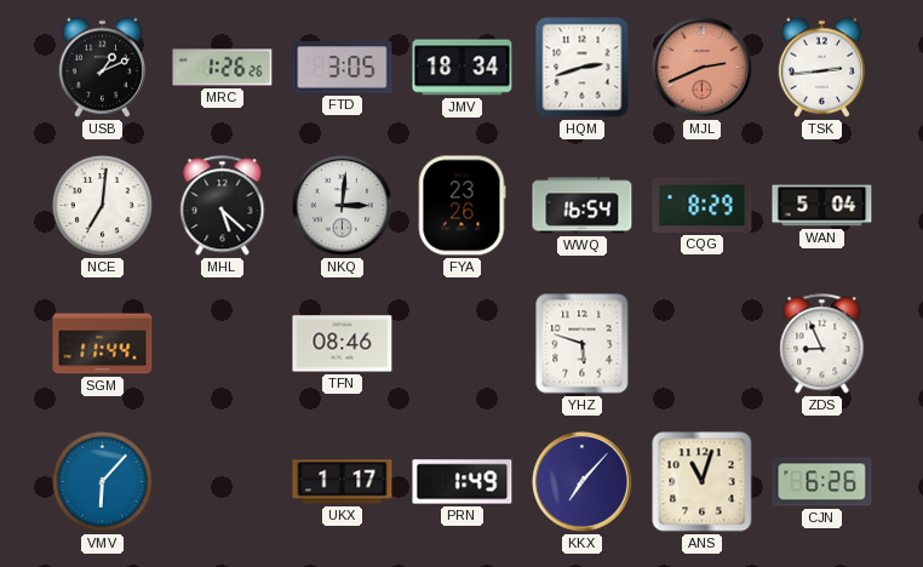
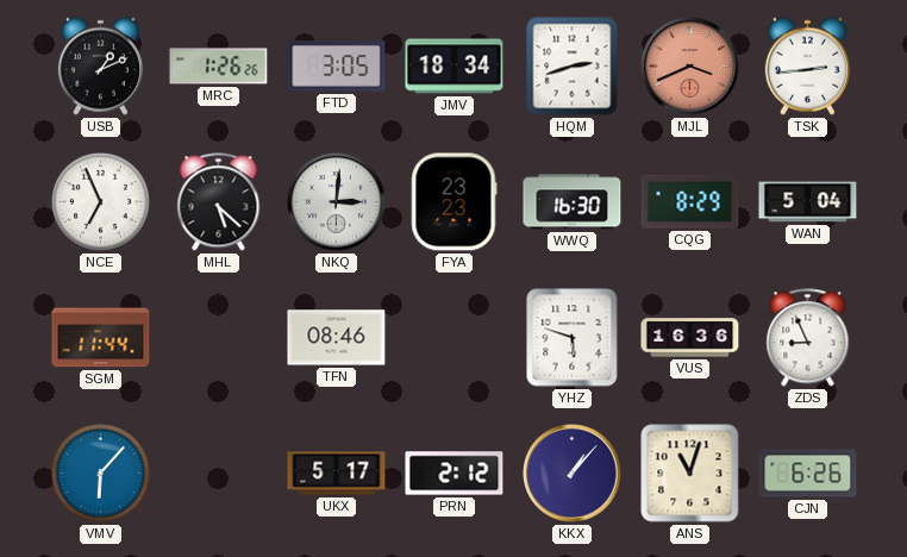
MJL: 2:41 -> 3:41 (690, 67)
NCE: 7:01 -> 6:56 (100, 201)
FYA: 23:26 -> 23:23 (453, 202)
WWQ: 16:54 -> 16:30 (573, 202)
VUS: none -> 16:36 (690, 338)
UKX: 1:17 -> 5:17 (337, 474)
PRN: 1:49 -> 2:12 (455, 474)
KKX: 7:07 -> 1:07 (573, 474)
